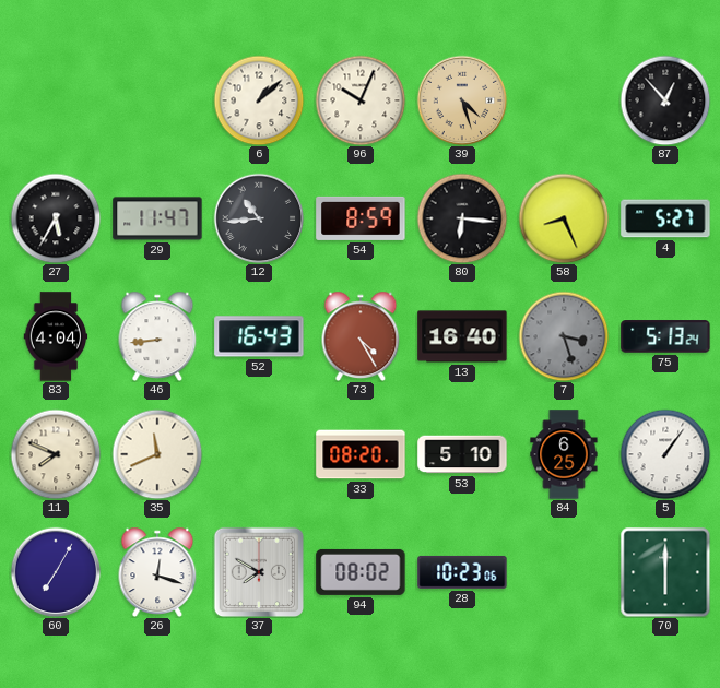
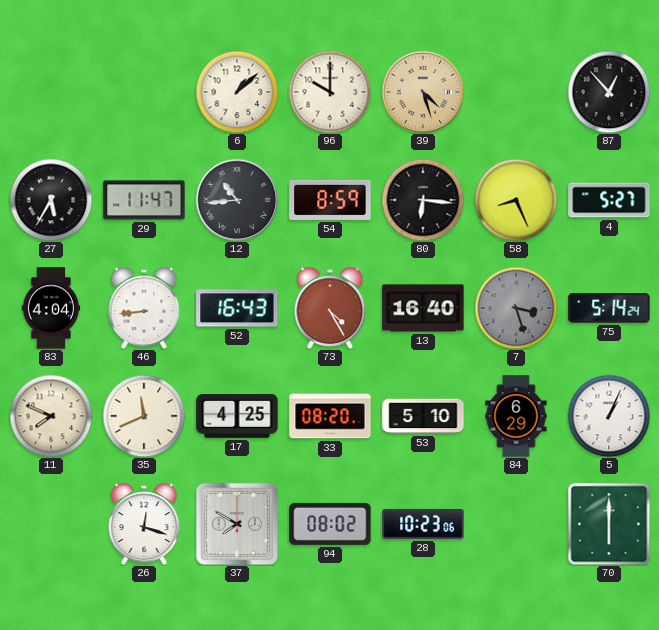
96: 10:04 -> 10:00 (330, 92)
75: 5:13 -> 5:14 (609, 308)
17: none -> 4:25 (237, 417)
84: 6:25 -> 6:29 (516, 416)
5: 1:06 -> 1:04 (609, 416)
60: 7:05 -> none (56, 572)
